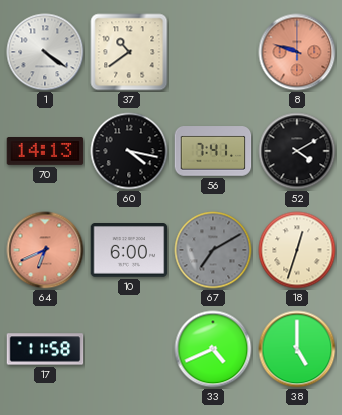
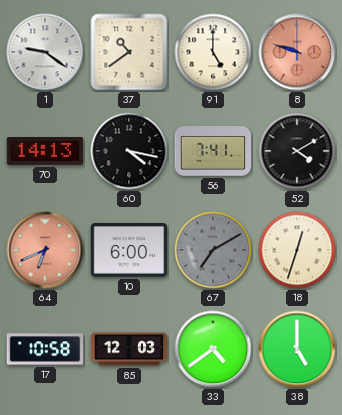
1: 4:21 -> 9:21 (45, 52)
91: none -> 5:00 (213, 52)
17: 11:58 -> 10:58 (45, 349)
85: none -> 12:03 (129, 349)
33: 4:41 -> 4:39 (213, 349)
